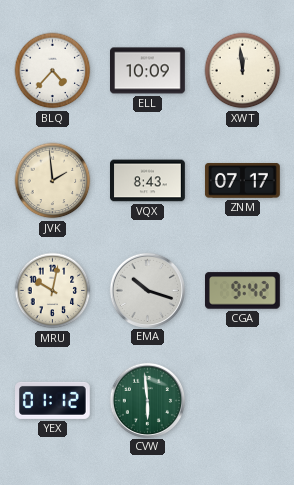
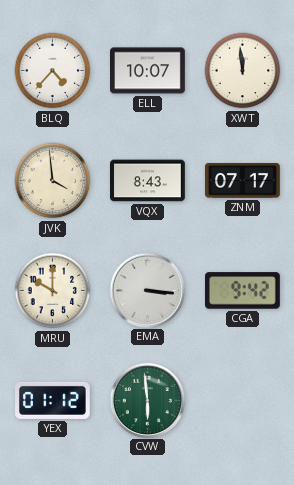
ELL: 10:09 -> 10:07 (148, 71)
JVK: 1:59 -> 3:59 (53, 181)
MRU: 10:02 -> 10:00 (53, 291)
EMA: 10:18 -> 3:16 (147, 290)
